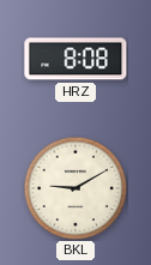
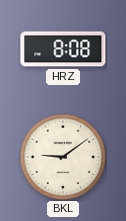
BKL: 9:10 -> 9:09 (63, 157)
